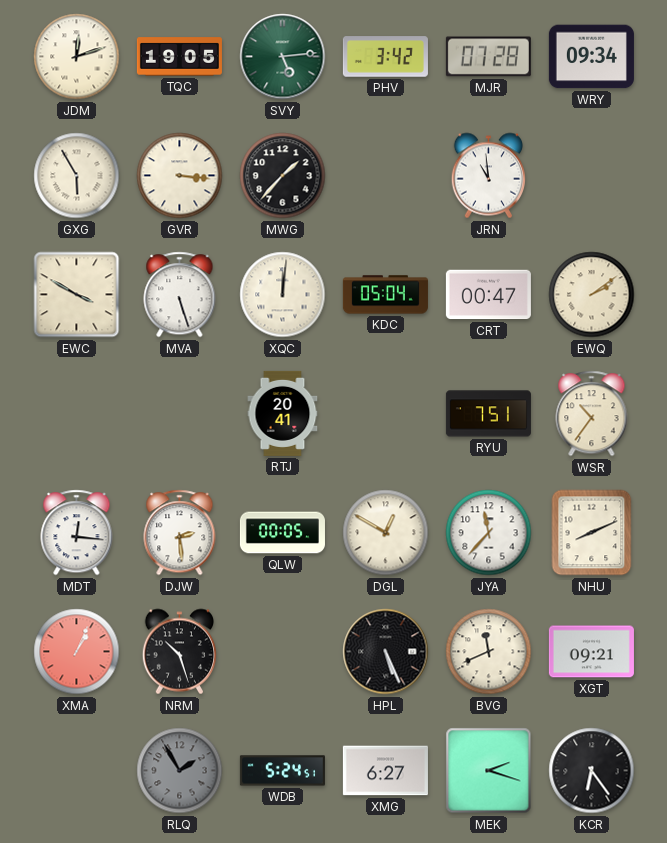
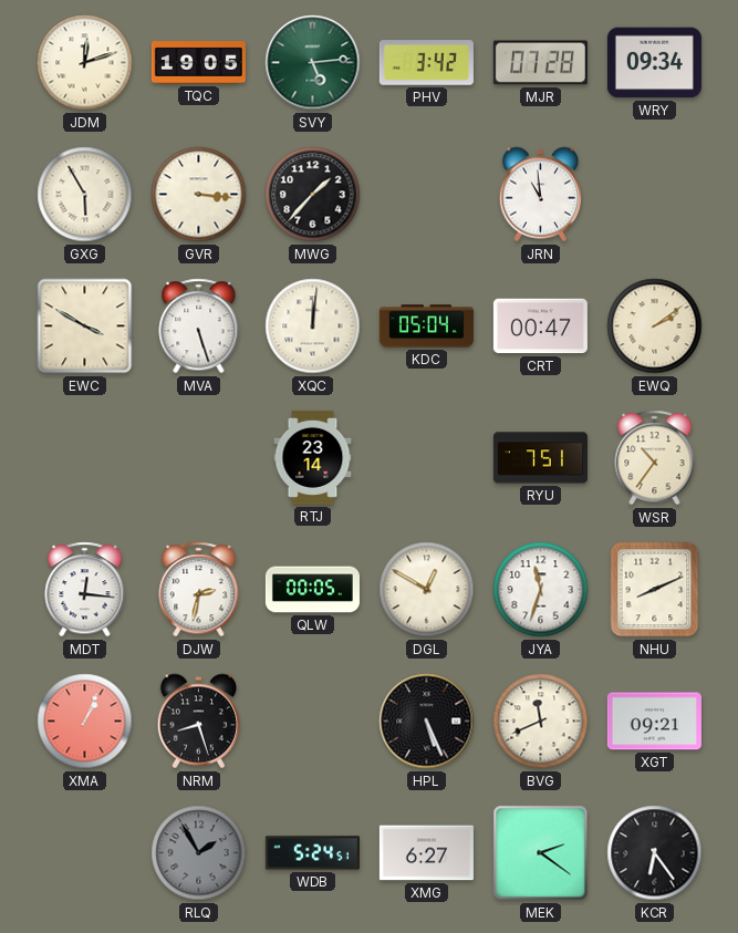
RTJ: 20:41 -> 23:14 (313, 457)
DJW: 2:29 -> 2:32 (199, 590)
JYA: 11:37 -> 11:33 (541, 590)
NRM: 10:27 -> 8:27 (199, 722)
MEK: 2:18 -> 2:21 (541, 853)
